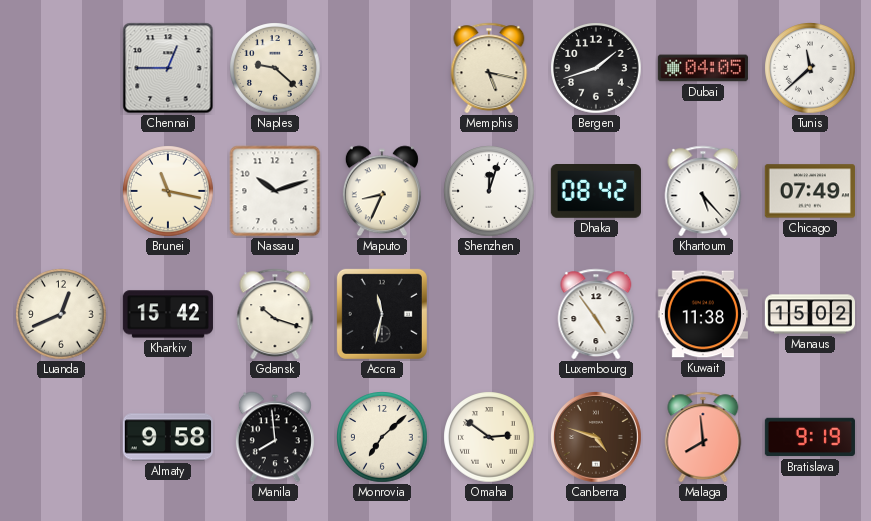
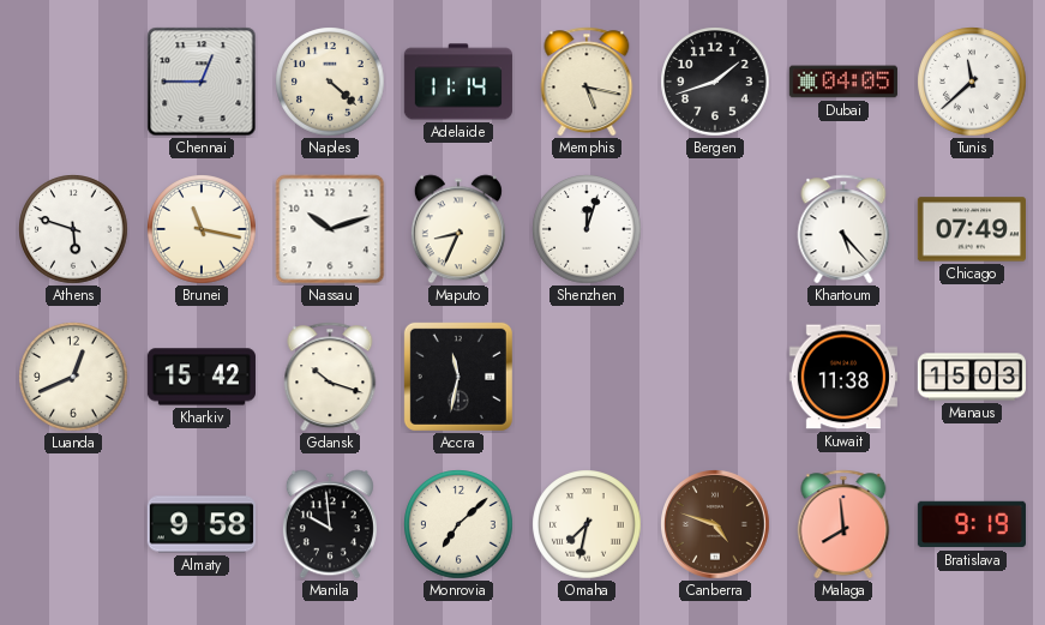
Naples: 9:22 -> 4:22 (330, 82)
Adelaide: none -> 11:14 (457, 82)
Athens: none -> 5:48 (73, 229)
Dhaka: 08:42 -> none (596, 192)
Luxembourg: 4:54 -> none (596, 314)
Manaus: 15:02 -> 15:03 (971, 377)
Manila: 7:59 -> 9:59 (330, 524)
Omaha: 2:51 -> 7:32 (587, 524)
